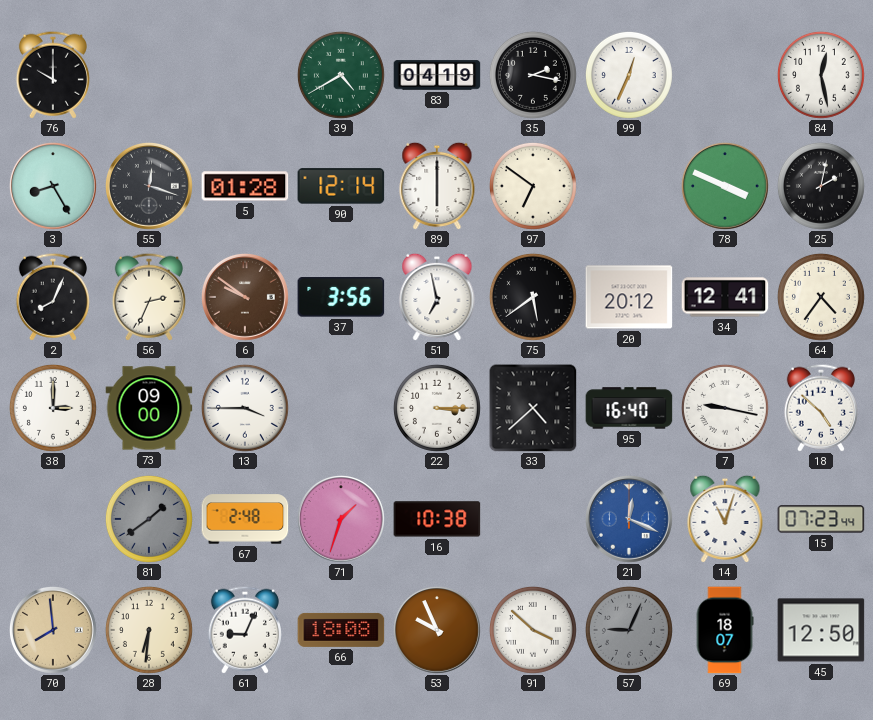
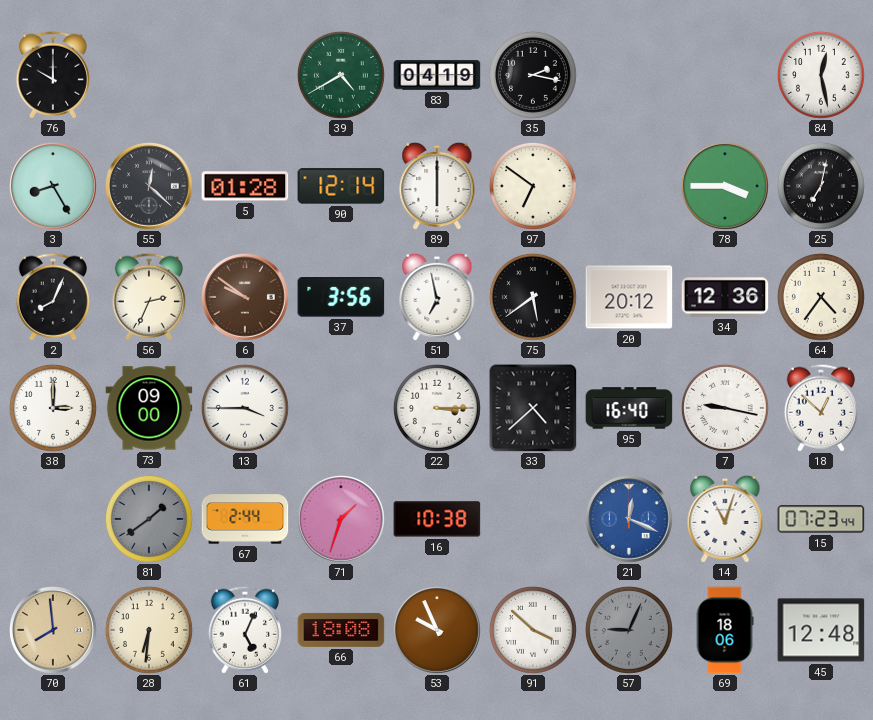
99: 12:34 -> none (629, 75)
55: 12:18 -> 12:22 (149, 186)
78: 3:49 -> 3:45 (725, 186)
25: 2:02 -> 7:02 (821, 186)
34: 12:41 -> 12:36 (725, 297)
18: 4:52 -> 12:52 (821, 408)
67: 2:48 -> 2:44 (245, 519)
61: 9:04 -> 5:04 (245, 630)
69: 18:07 -> 18:06 (725, 630)
45: 12:50 -> 12:48 (821, 630)
